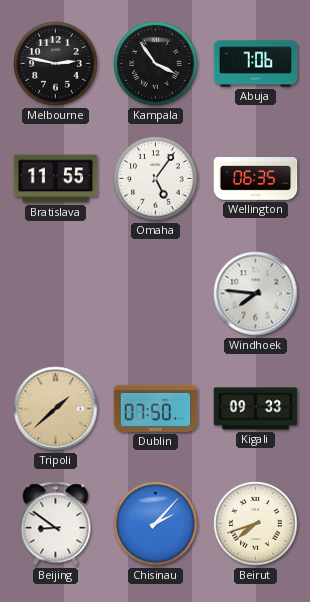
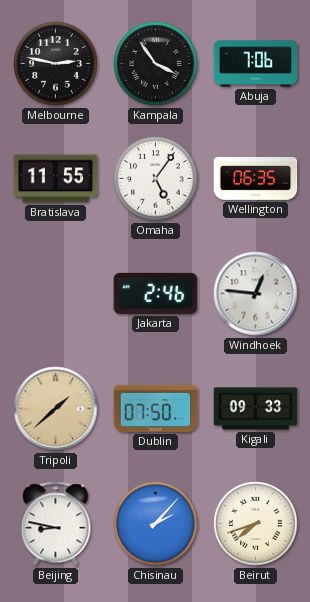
Jakarta: none -> 2:46 (156, 293)
Windhoek: 7:46 -> 12:46 (256, 294)
Beijing: 8:51 -> 8:47 (56, 524)
